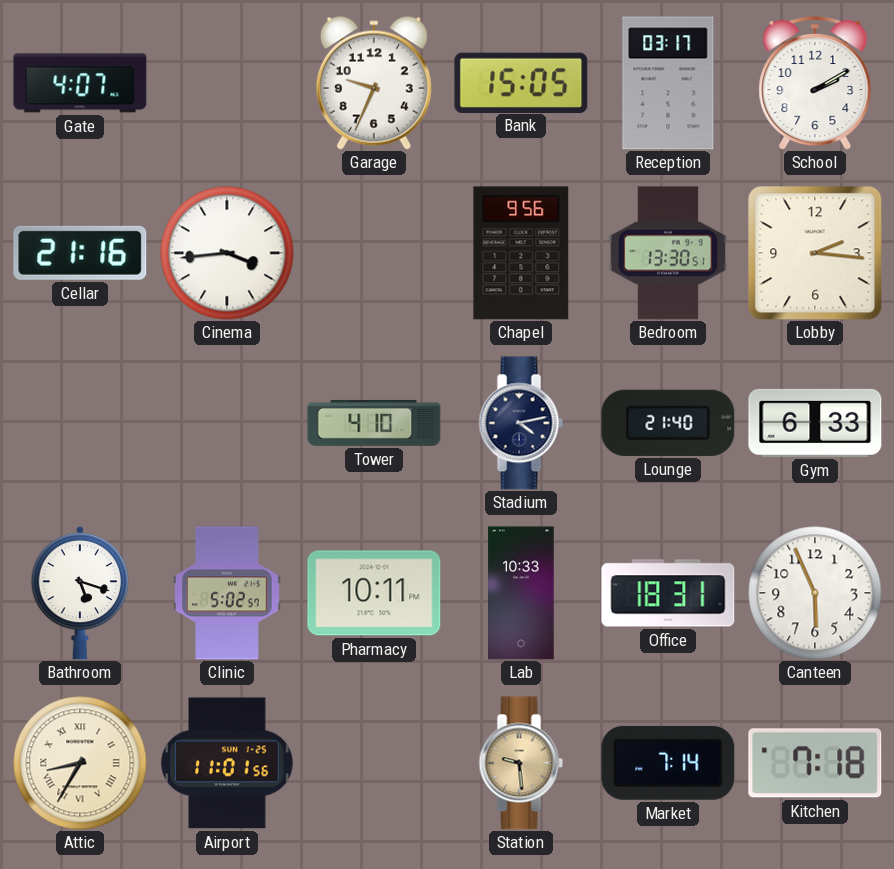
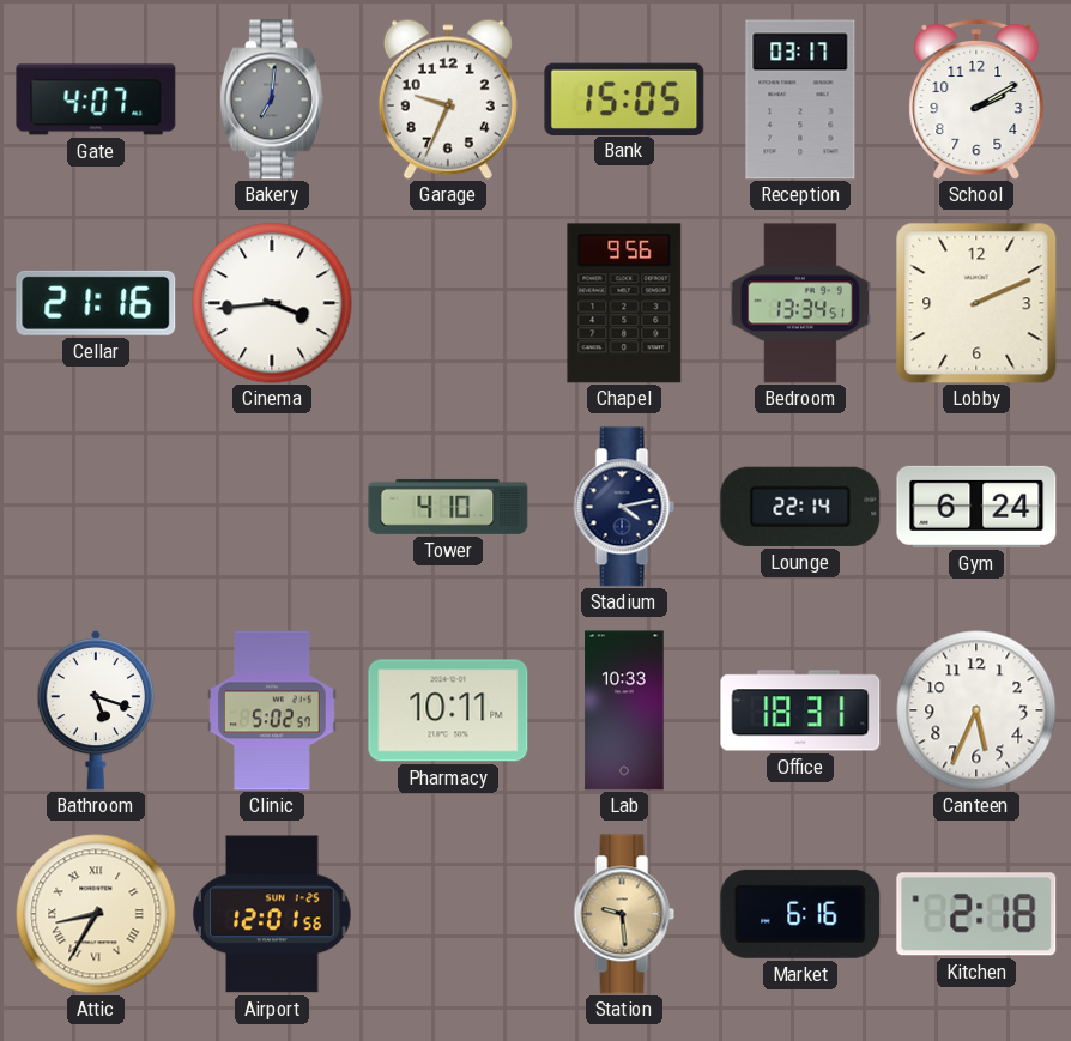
Bakery: none -> 7:01 (272, 99)
Bedroom: 13:30 -> 13:34 (800, 303)
Lobby: 2:16 -> 2:11 (976, 303)
Lounge: 21:40 -> 22:14 (800, 507)
Gym: 6:33 -> 6:24 (976, 507)
Canteen: 5:56 -> 5:34 (976, 710)
Airport: 11:01 -> 12:01 (272, 914)
Market: 7:14 -> 6:16 (800, 914)
Kitchen: 7:18 -> 2:18 (976, 914)
